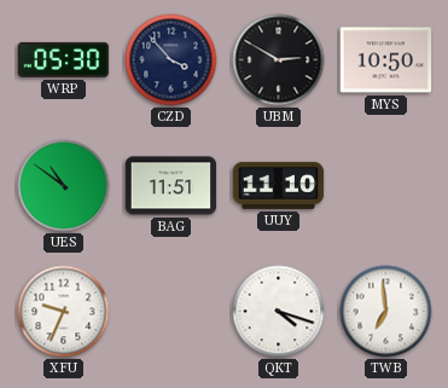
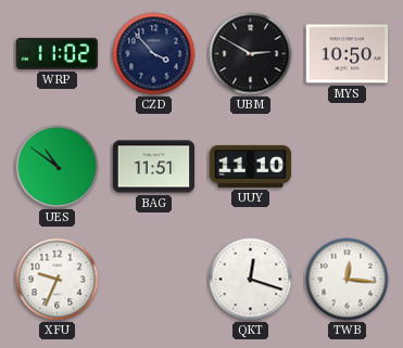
WRP: 05:30 -> 11:02 (58, 53)
QKT: 4:18 -> 12:18 (251, 280)
TWB: 6:59 -> 12:16 (348, 280)
